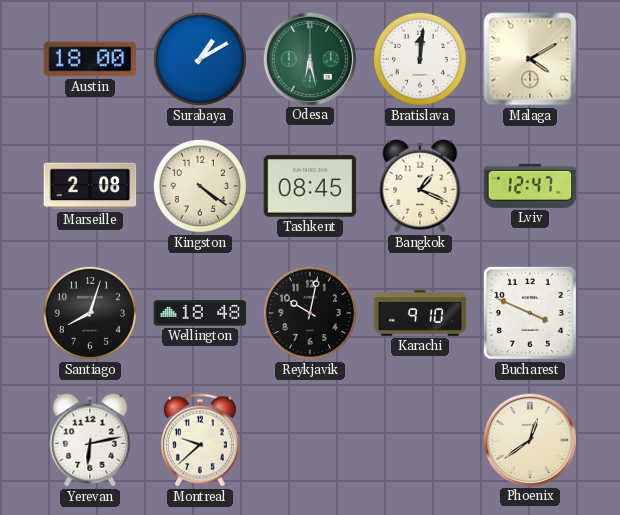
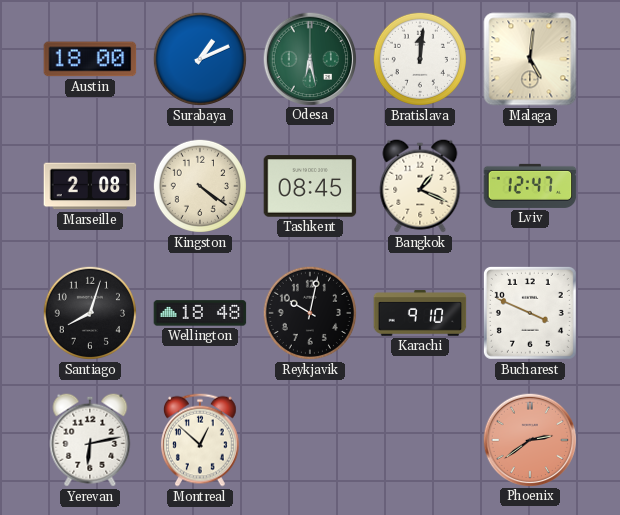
Surabaya: 1:10 -> 1:11 (200, 59)
Malaga: 4:10 -> 5:01 (530, 59)
Montreal: 9:38 -> 12:52 (201, 440)
Phoenix: 12:39 -> 2:39 (529, 439)
Phoenix dial: cream -> salmon (529, 439)
